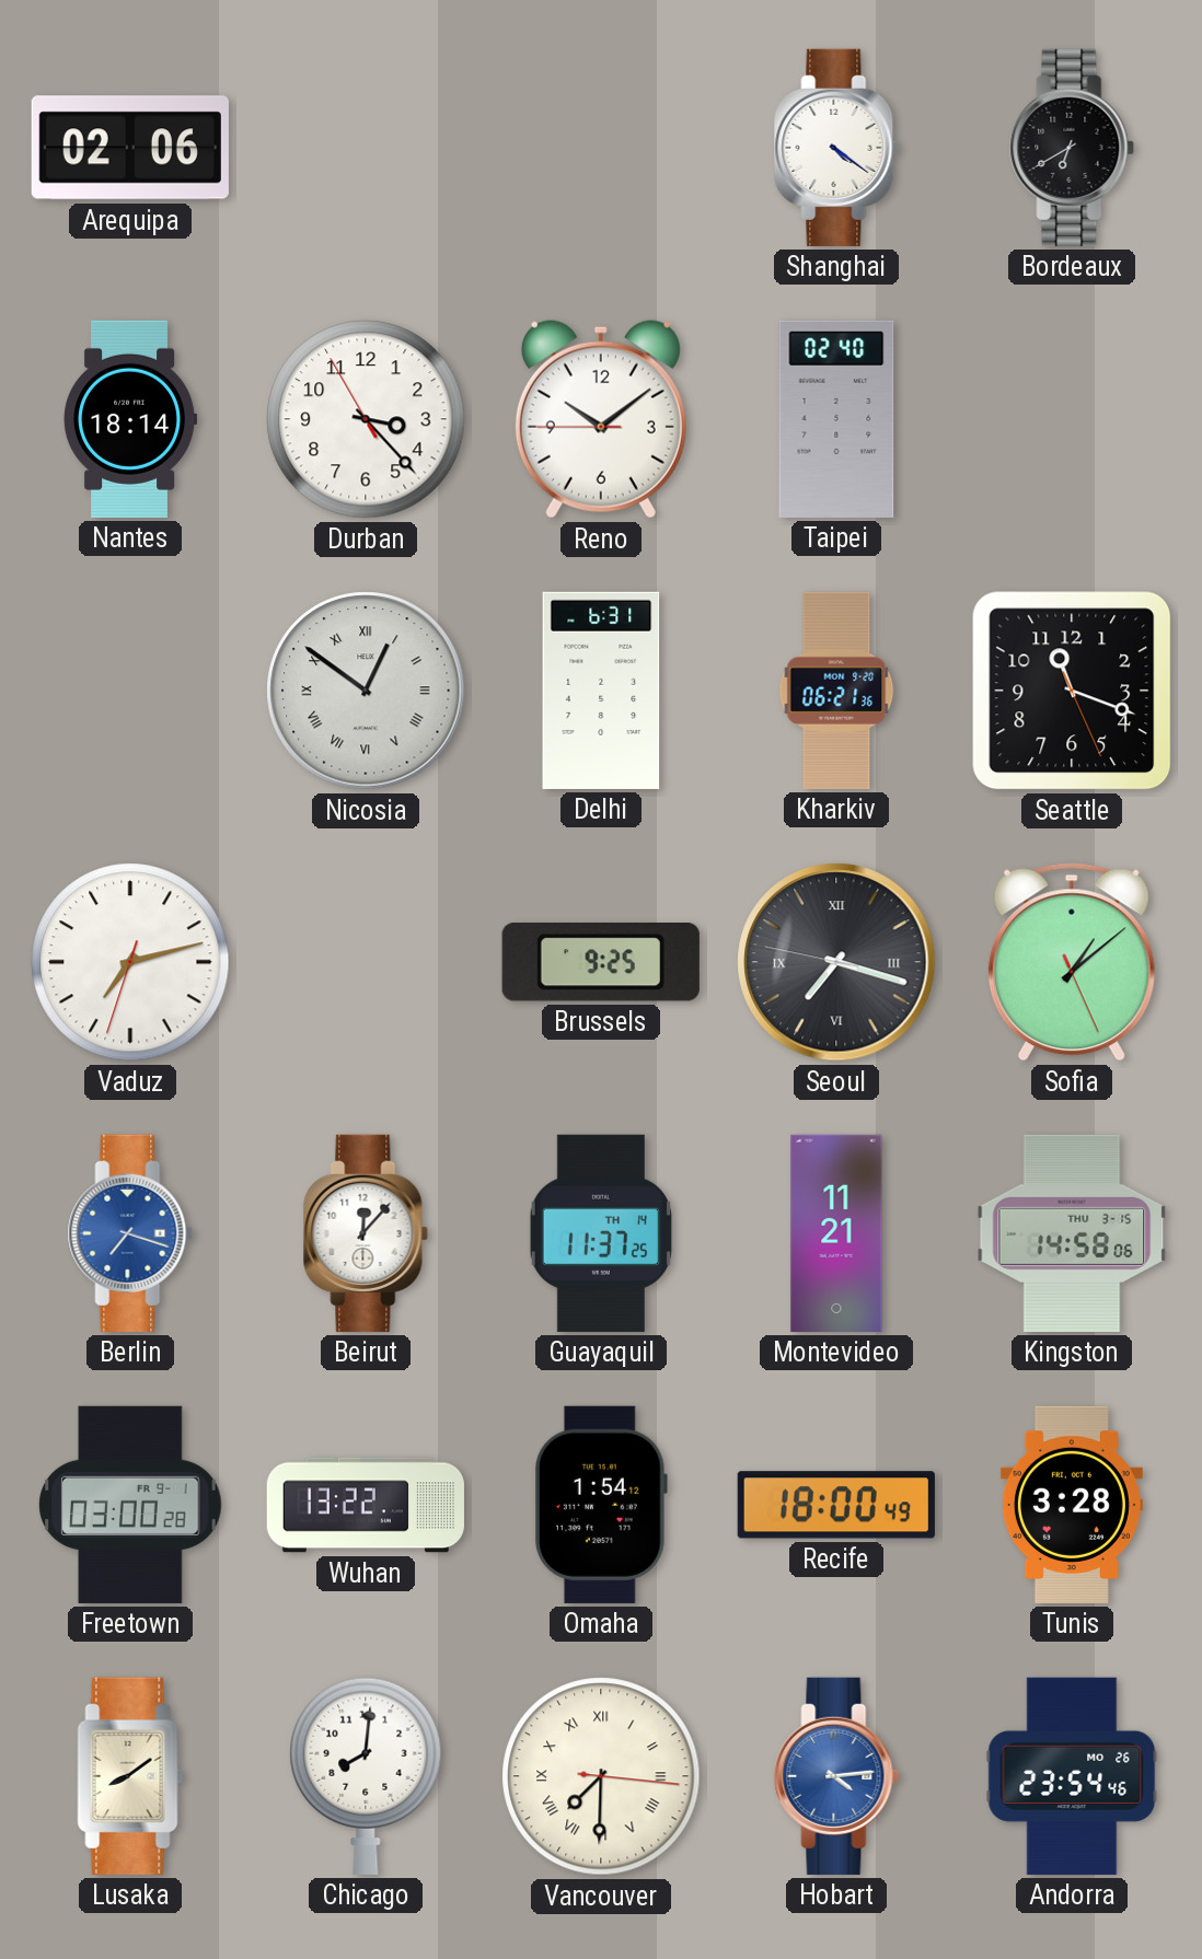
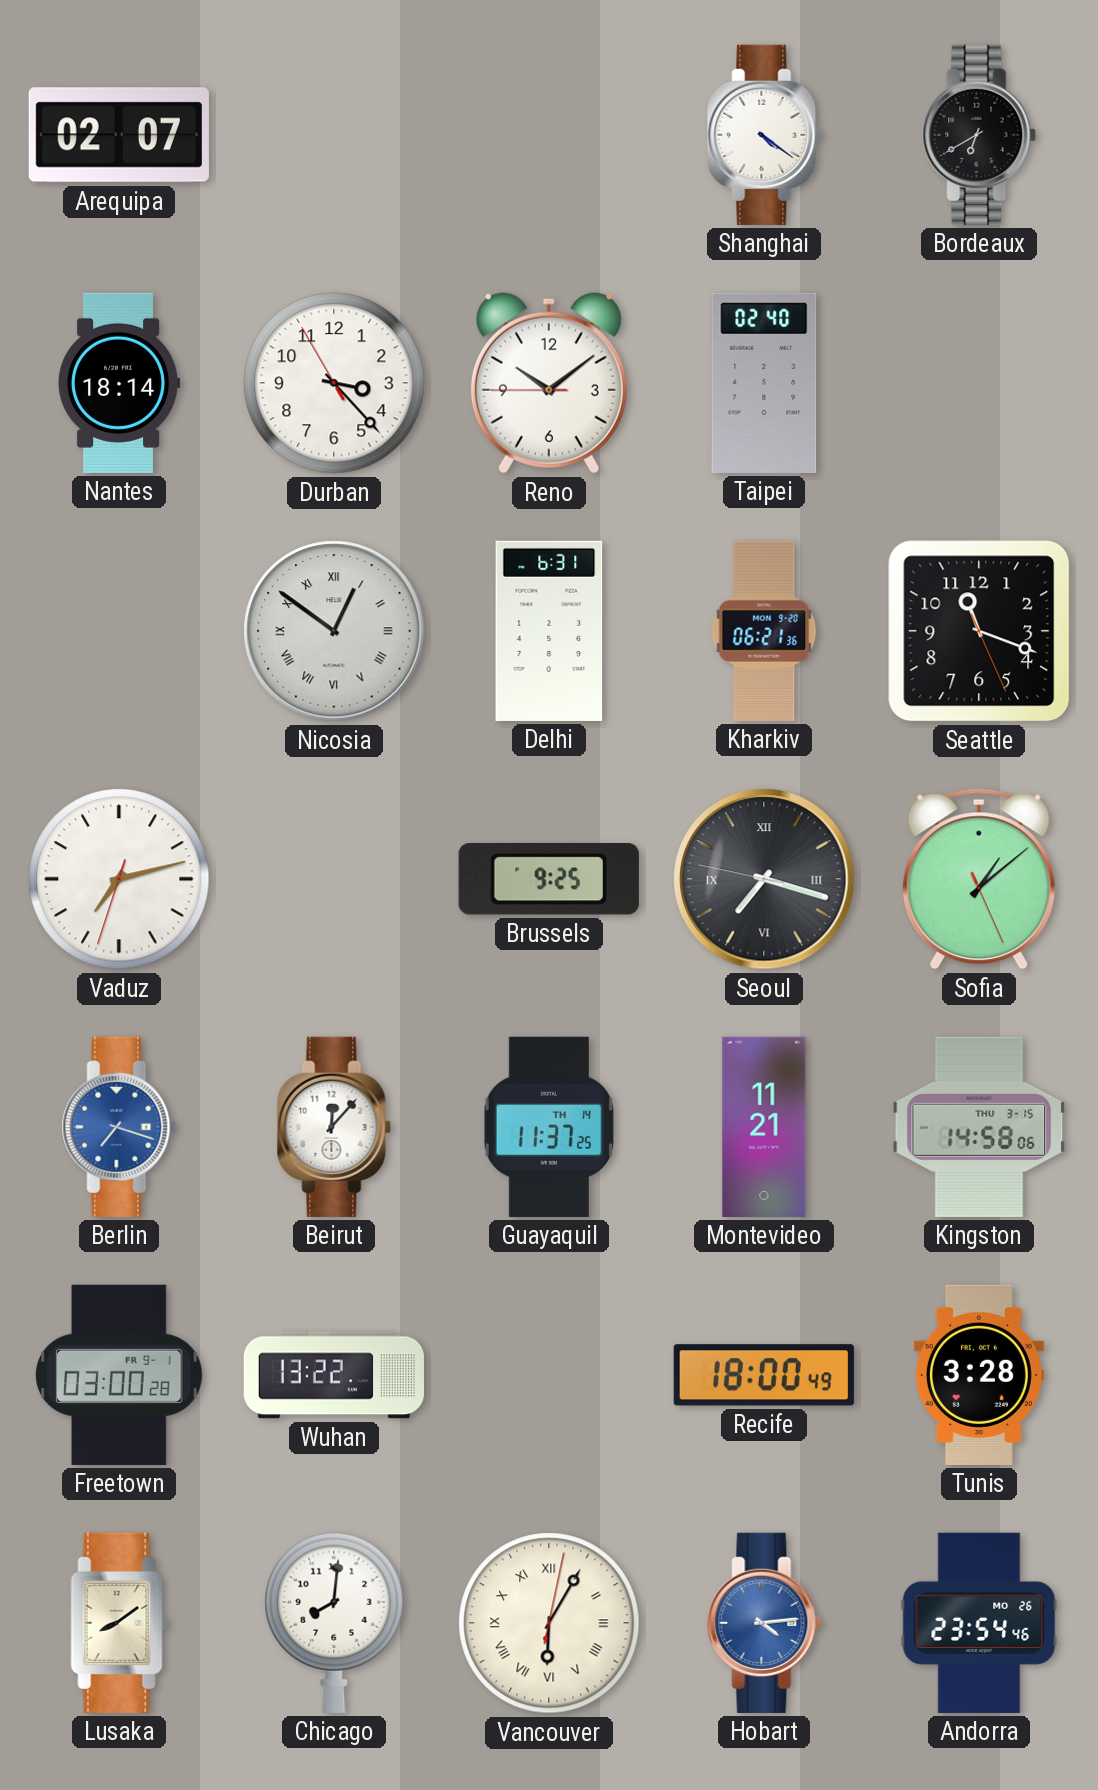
Arequipa: 02:06 -> 02:07 (119, 135)
Omaha: 1:54 -> none (601, 1505)
Vancouver: 7:30 -> 6:05 (549, 1623)
